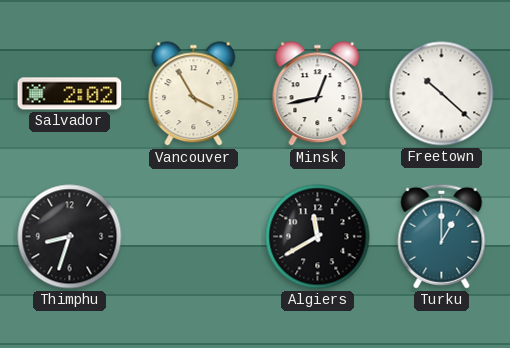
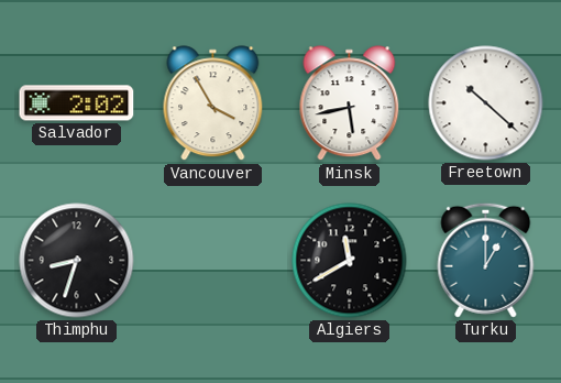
Minsk: 12:43 -> 5:43 (350, 103)
